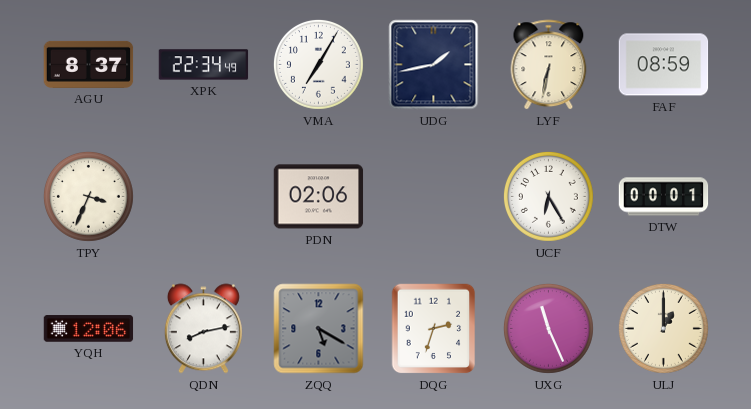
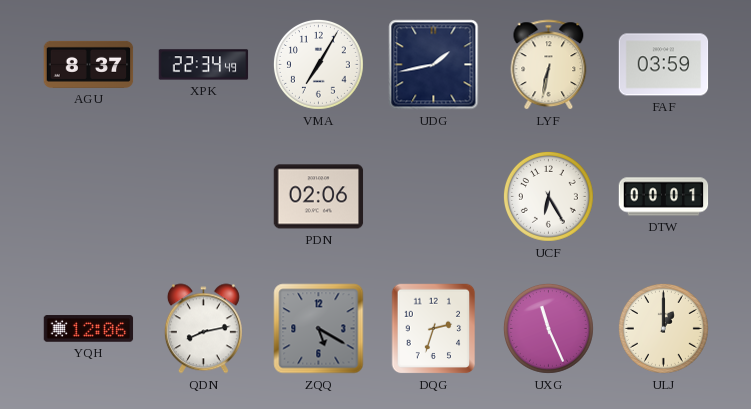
FAF: 08:59 -> 03:59 (664, 65)
TPY: 3:34 -> none (88, 196)
